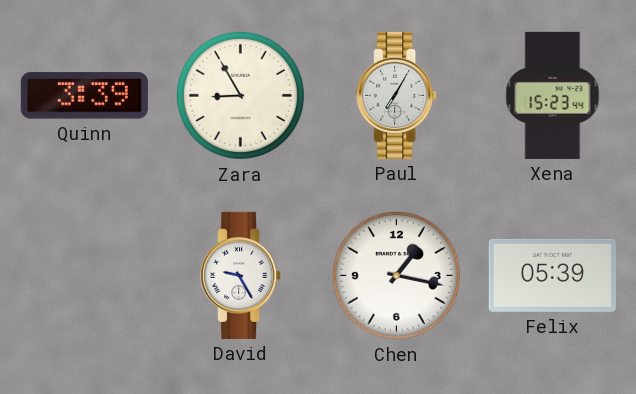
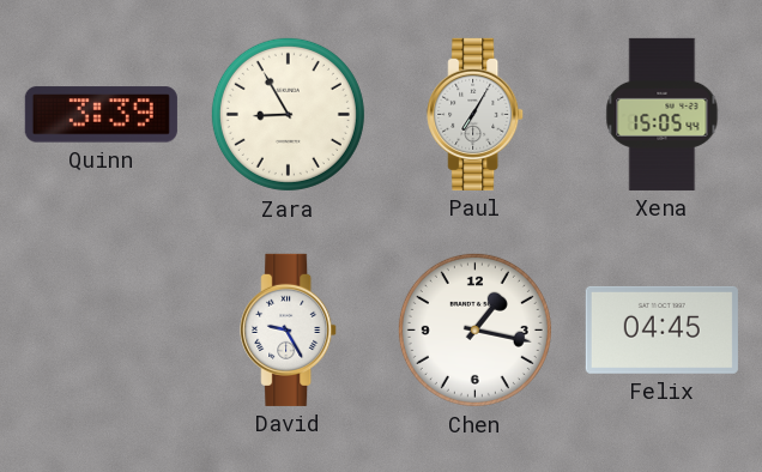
Xena: 15:23 -> 15:05 (663, 114)
Felix: 05:39 -> 04:45 (661, 329)
